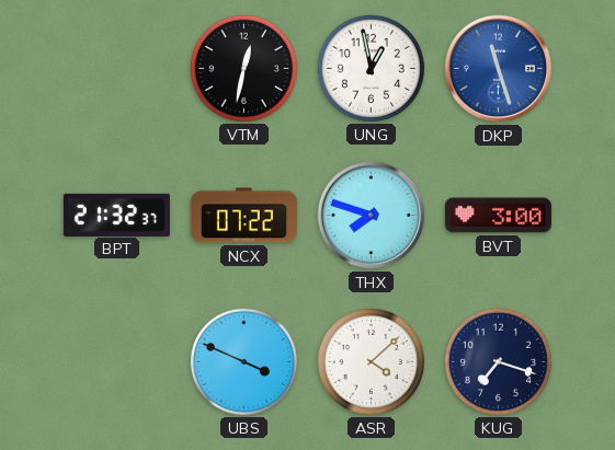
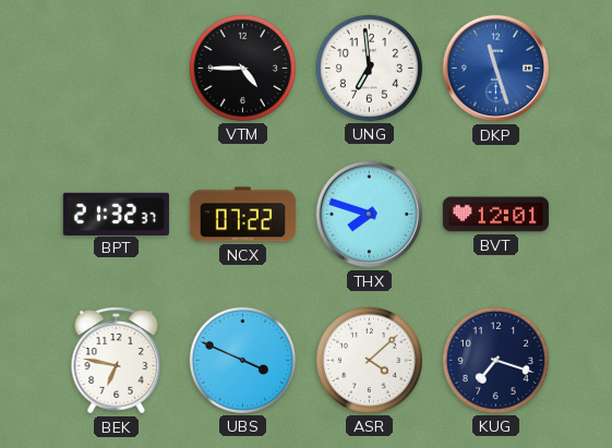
VTM: 12:32 -> 4:45 (242, 68)
UNG: 12:58 -> 6:59 (369, 68)
BVT: 3:00 -> 12:01 (495, 215)
BEK: none -> 6:47 (117, 361)
